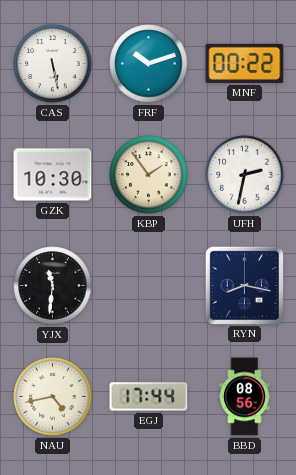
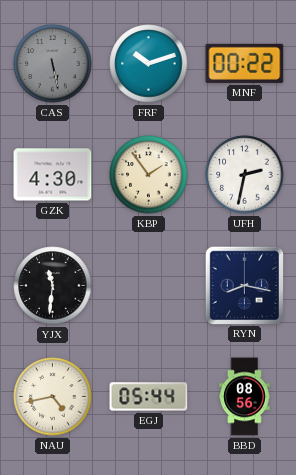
CAS dial: white -> grey (53, 64)
GZK: 10:30 -> 4:30 (53, 175)
EGJ: 17:44 -> 05:44 (149, 397)
